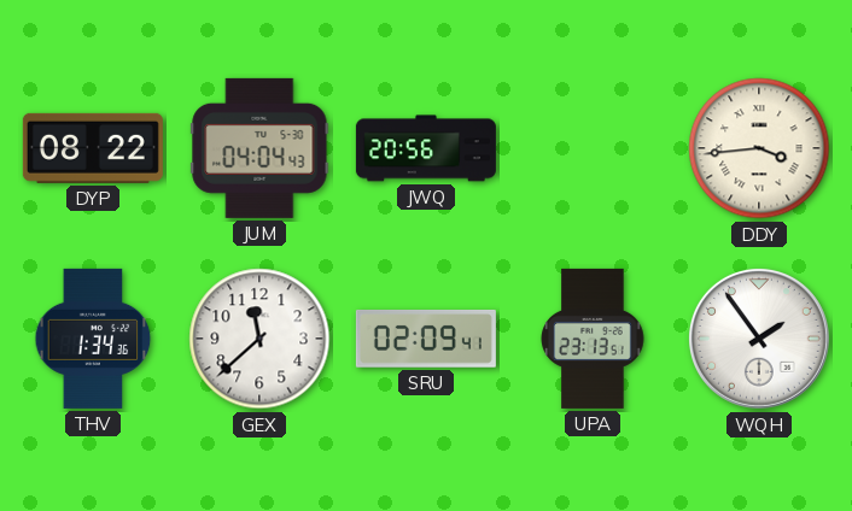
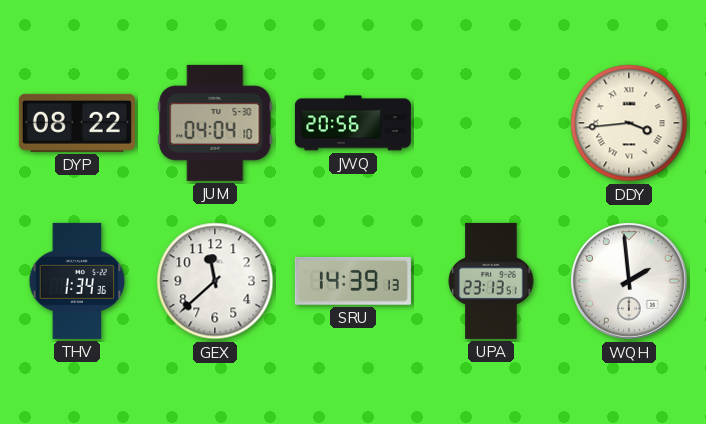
JUM: 04:04:43 -> 04:04:10 (215, 123)
SRU: 02:09 -> 14:39 (353, 281)
WQH: 1:54 -> 1:59 (629, 281)
